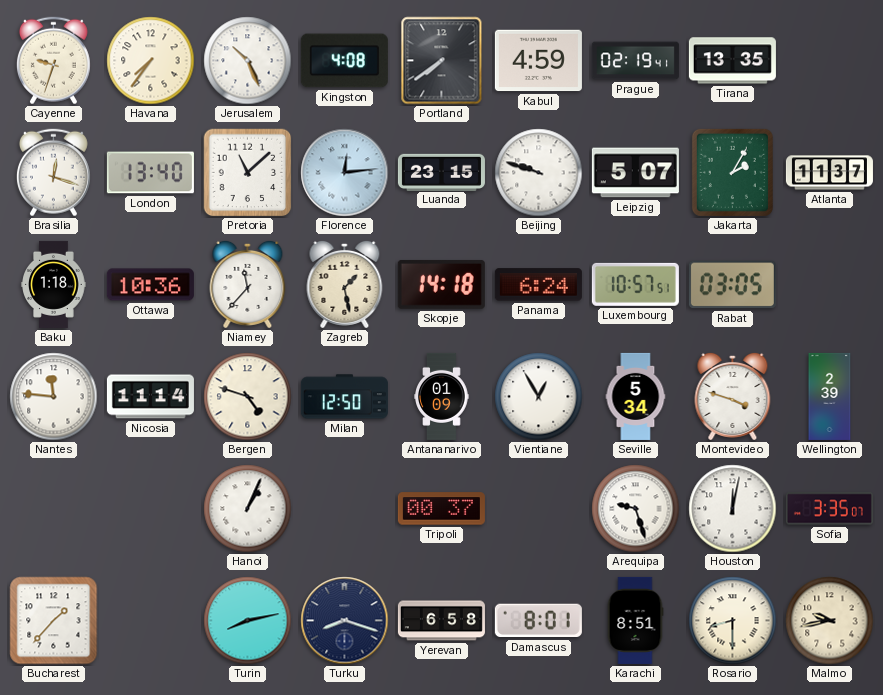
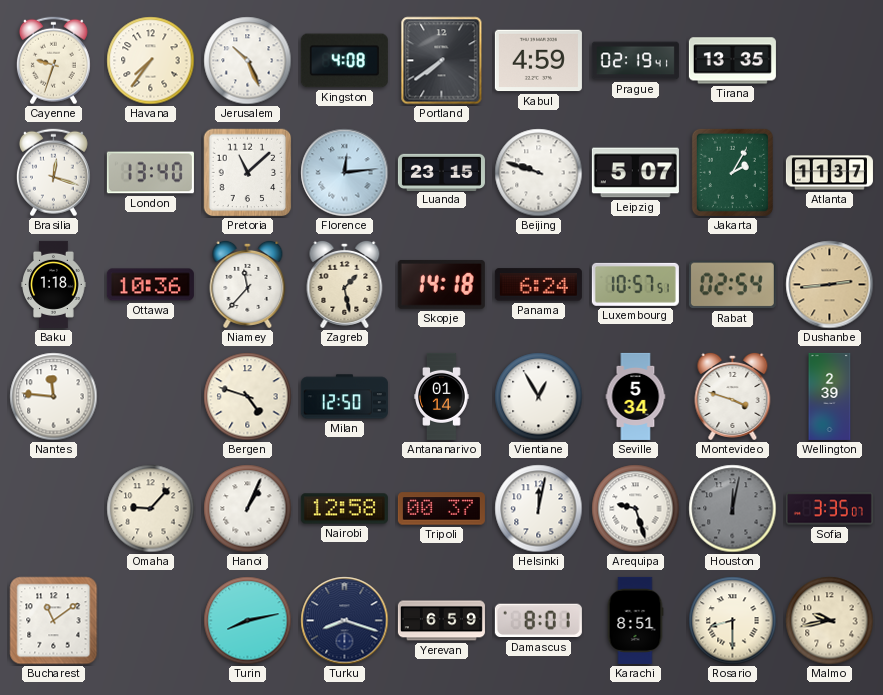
Rabat: 03:05 -> 02:54 (732, 285)
Dushanbe: none -> 2:44 (830, 285)
Nicosia: 11:14 -> none (150, 397)
Antananarivo: 01:09 -> 01:14 (442, 396)
Omaha: none -> 9:07 (151, 509)
Nairobi: none -> 12:58 (344, 509)
Helsinki: none -> 12:02 (539, 509)
Houston dial: white -> grey (733, 509)
Bucharest: 1:37 -> 11:09 (54, 621)
Yerevan: 6:58 -> 6:59 (441, 621)
